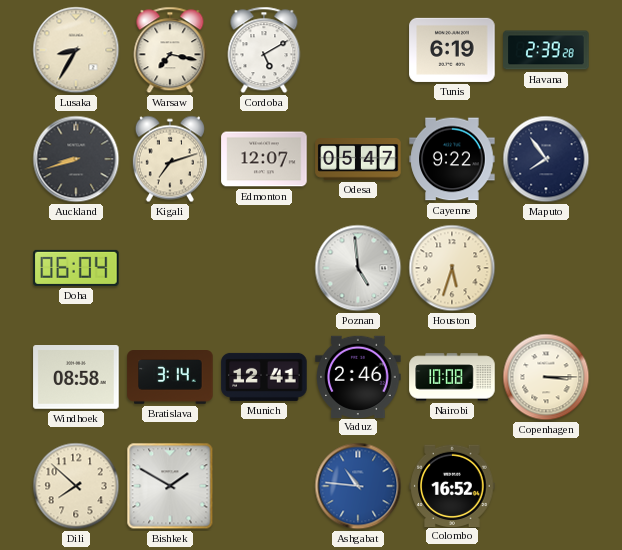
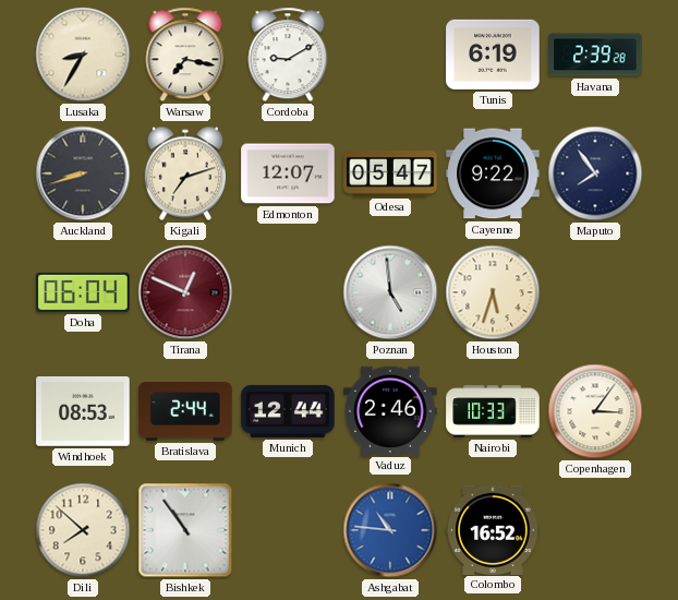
Cordoba: 5:10 -> 9:10 (288, 55)
Tirana: none -> 12:49 (185, 292)
Windhoek: 08:58 -> 08:53 (83, 411)
Bratislava: 3:14 -> 2:44 (185, 412)
Munich: 12:41 -> 12:44 (288, 411)
Nairobi: 10:08 -> 10:33 (493, 411)
Copenhagen: 3:15 -> 3:06 (595, 411)
Bishkek: 1:50 -> 10:54 (185, 530)
